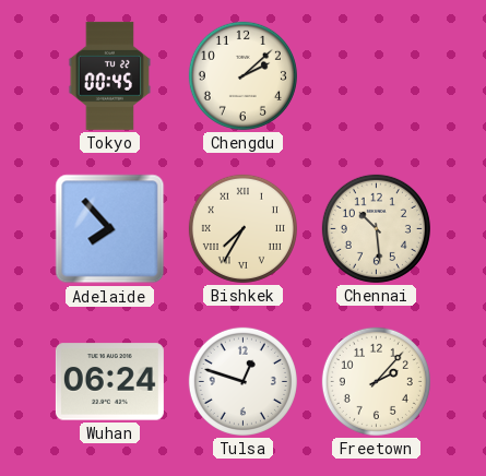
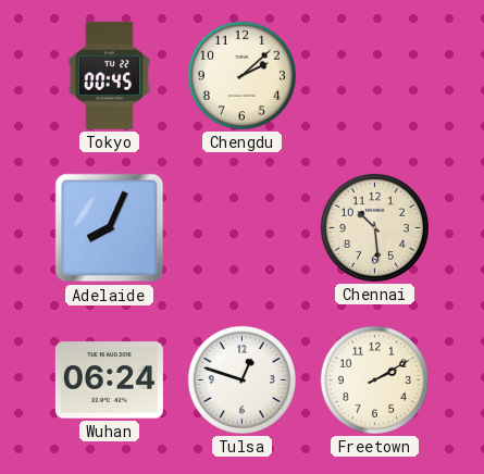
Adelaide: 7:53 -> 8:04 (110, 228)
Bishkek: 7:35 -> none (242, 228)
Freetown: 2:07 -> 2:10 (374, 379)
